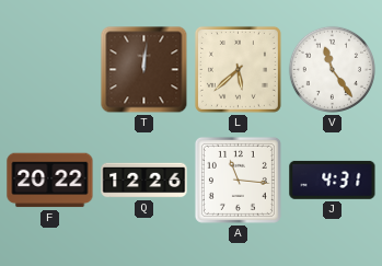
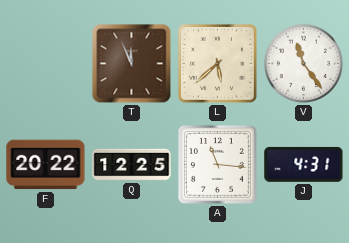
T: 12:01 -> 11:56 (132, 64)
Q: 12:26 -> 12:25 (132, 165)
